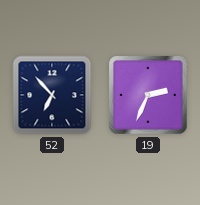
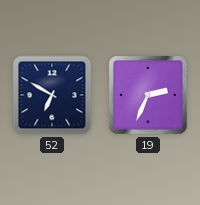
52: 6:53 -> 6:50 (52, 95)
